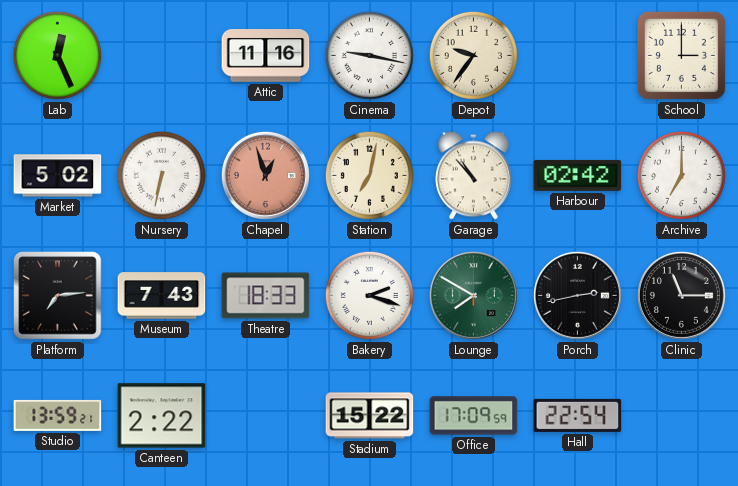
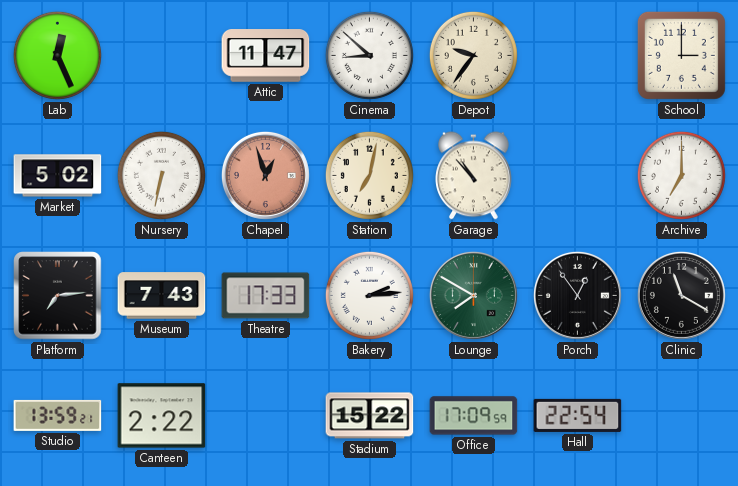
Attic: 11:16 -> 11:47 (266, 56)
Cinema: 9:17 -> 8:52 (369, 55)
Harbour: 02:42 -> none (578, 175)
Theatre: 18:33 -> 17:33 (266, 296)
Bakery: 2:18 -> 2:14 (369, 295)
Porch: 2:43 -> 12:54 (577, 295)
Clinic: 11:15 -> 11:20 (681, 295)
